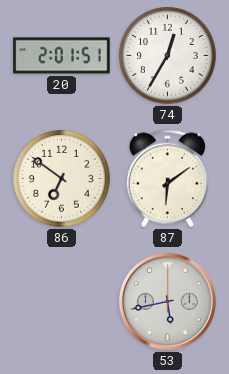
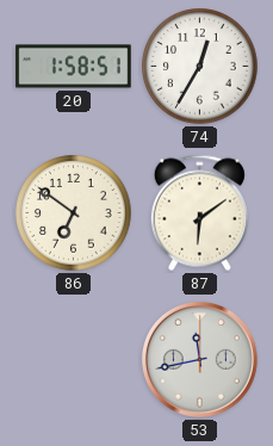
20: 2:01 -> 1:58 (74, 67)
53: 5:43 -> 11:43 (199, 359)
